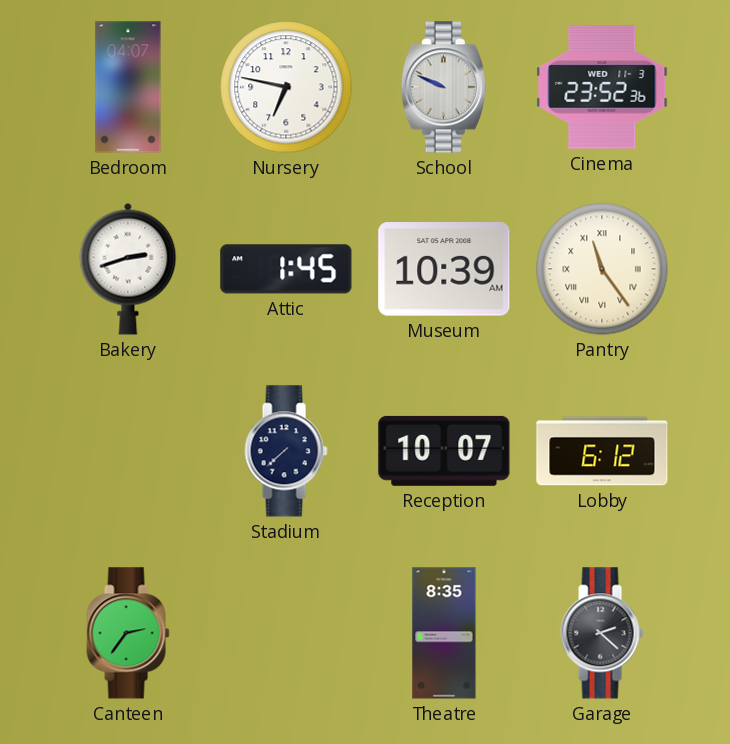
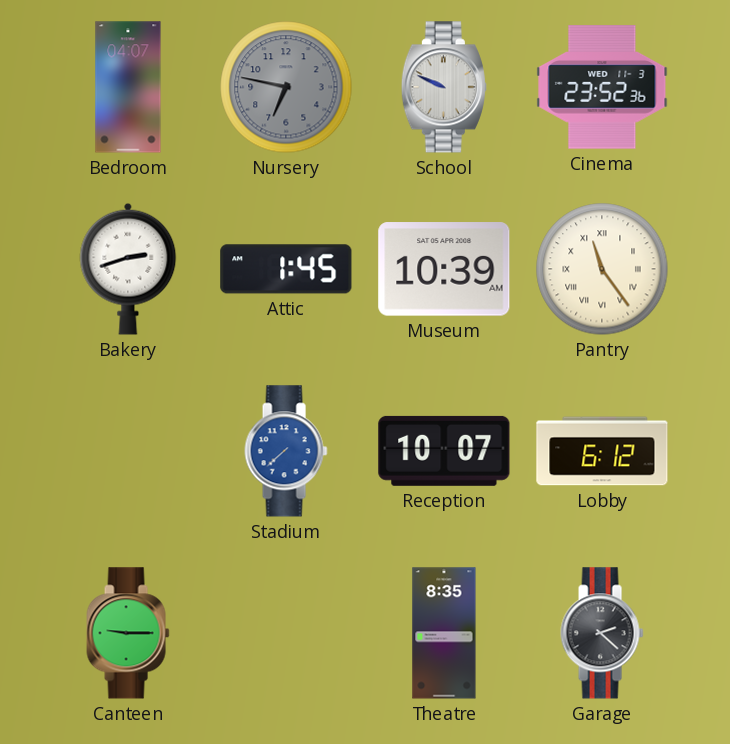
Nursery dial: white -> grey (286, 87)
Stadium dial: navy -> blue (286, 451)
Canteen: 2:36 -> 9:15 (128, 633)
